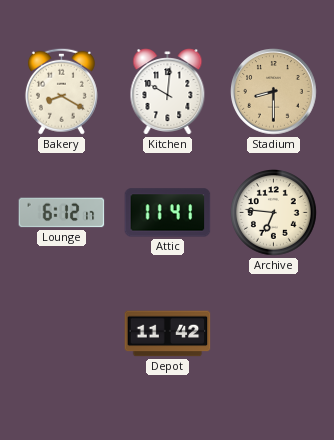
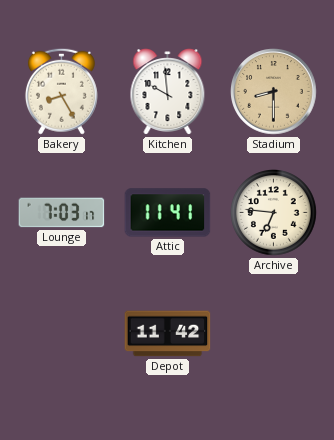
Bakery: 8:20 -> 8:25 (61, 91)
Kitchen: 10:01 -> 9:59 (168, 92)
Lounge: 6:12 -> 7:03 (62, 213)
